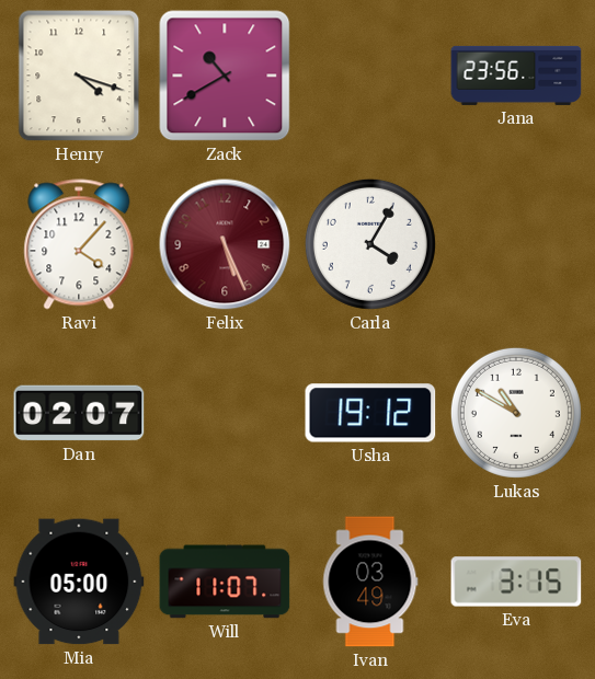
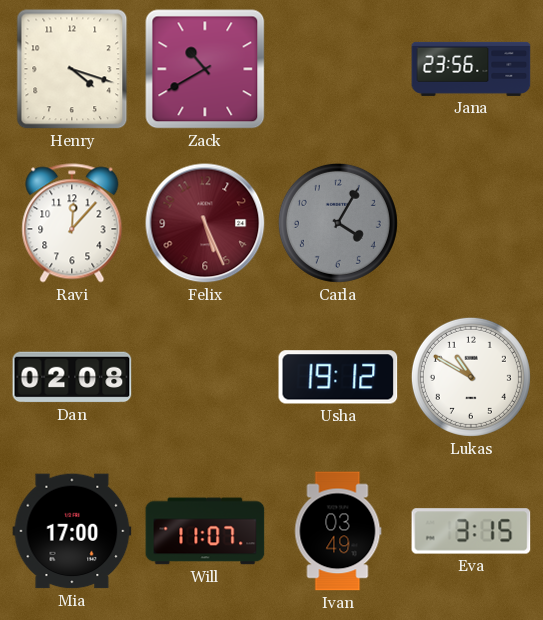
Ravi: 4:07 -> 12:07 (72, 223)
Carla dial: white -> grey (338, 223)
Dan: 02:07 -> 02:08 (72, 377)
Mia: 05:00 -> 17:00 (72, 531)
